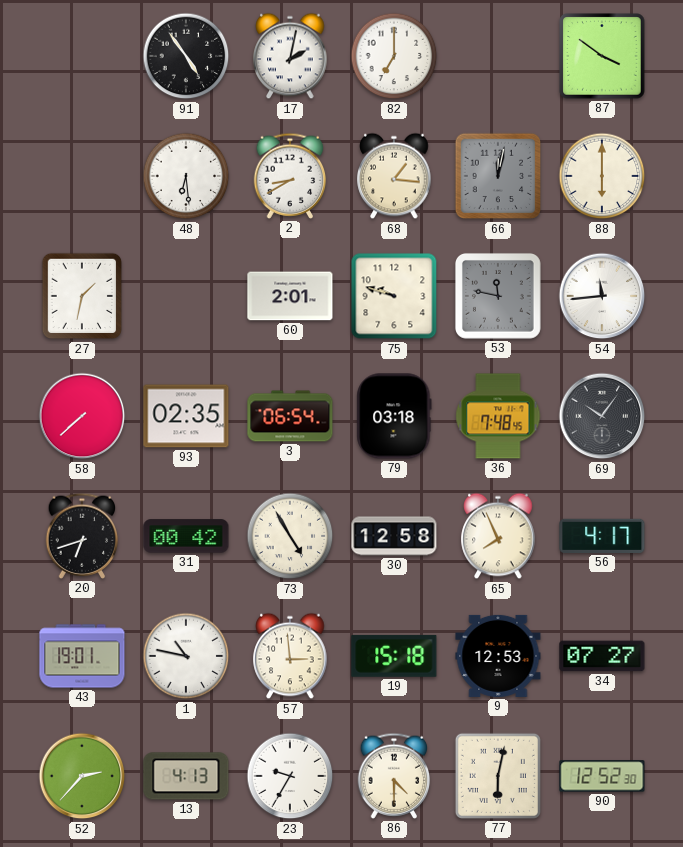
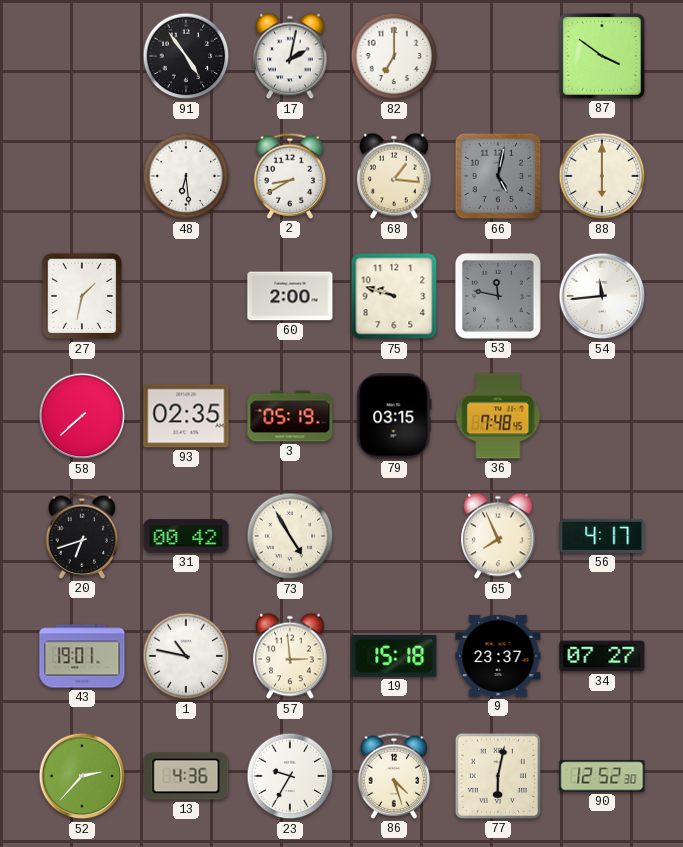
66: 12:02 -> 5:02 (498, 176)
60: 2:01 -> 2:00 (290, 296)
3: 06:54 -> 05:19 (290, 416)
79: 03:18 -> 03:15 (394, 416)
69: 10:06 -> none (602, 416)
30: 12:58 -> none (394, 536)
9: 12:53 -> 23:37 (498, 656)
13: 4:13 -> 4:36 (186, 776)
86: 4:30 -> 4:27 (394, 776)
